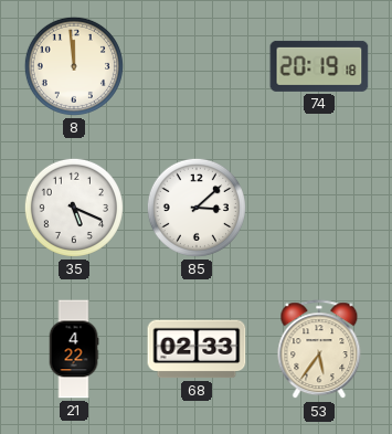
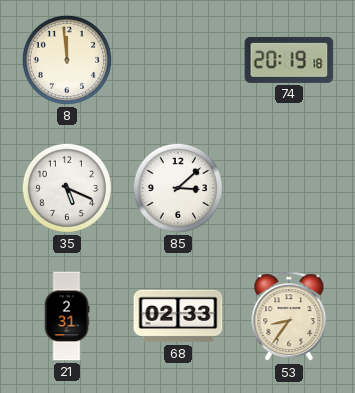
21: 4:22 -> 2:31 (67, 316)
53: 5:36 -> 8:36 (289, 317)
